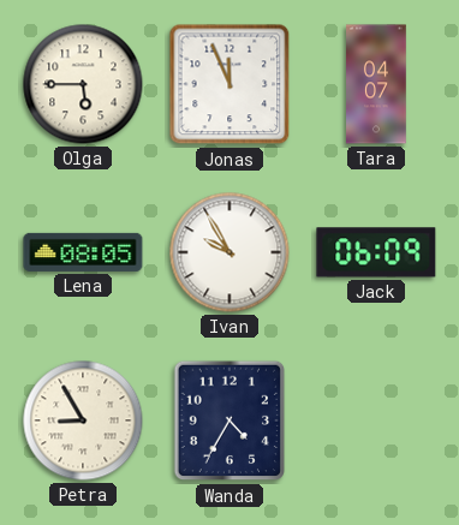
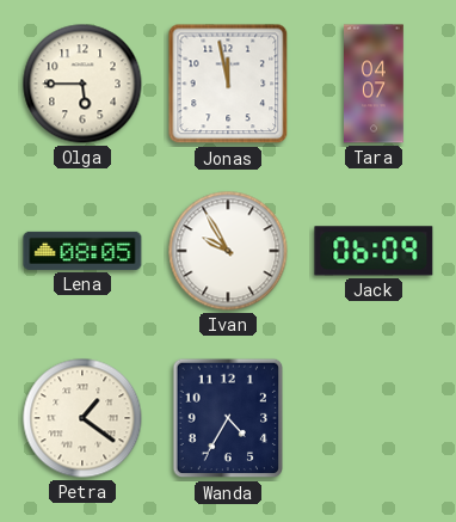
Jonas: 11:56 -> 11:58 (228, 84)
Petra: 8:55 -> 1:21 (82, 418)
